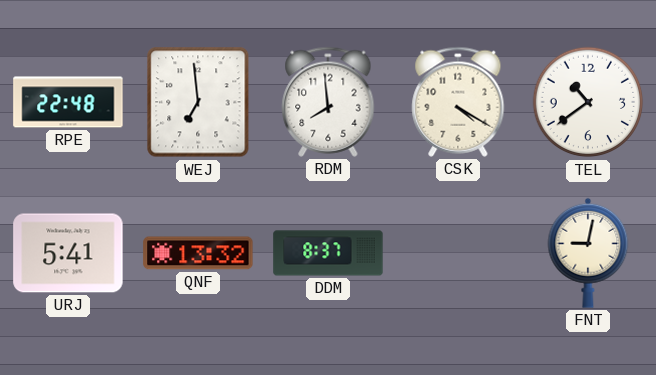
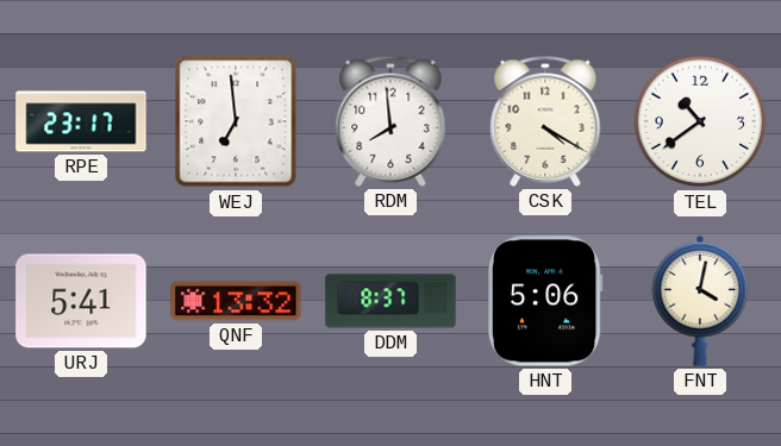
RPE: 22:48 -> 23:17 (81, 121)
HNT: none -> 5:06 (546, 301)
FNT: 9:02 -> 4:02 (700, 301)
